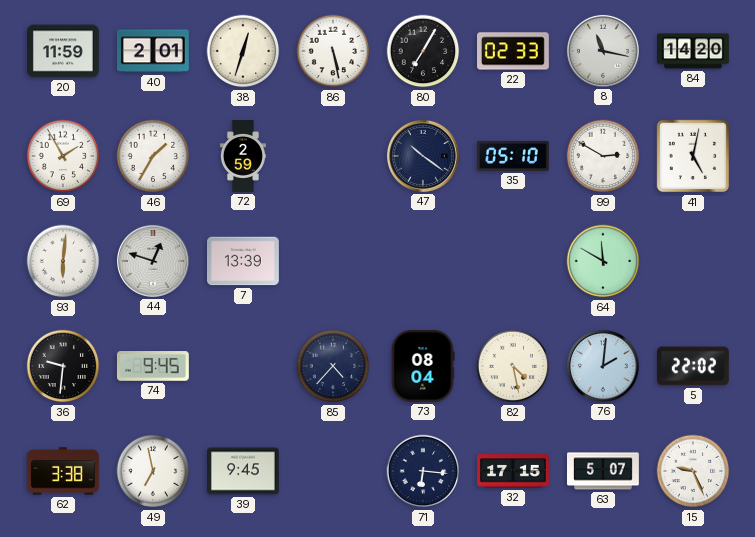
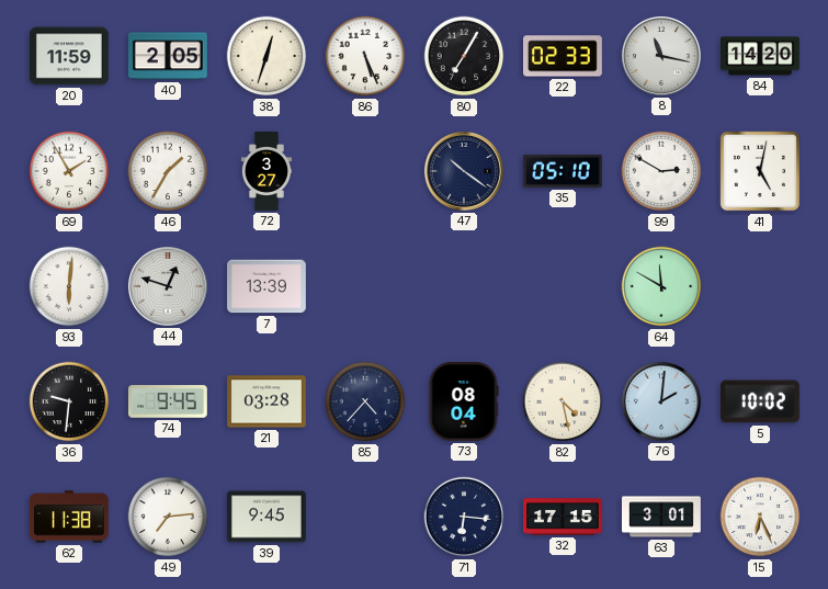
40: 2:01 -> 2:05 (168, 56)
86: 5:28 -> 5:26 (365, 56)
72: 2:59 -> 3:27 (266, 171)
21: none -> 03:28 (268, 401)
5: 22:02 -> 10:02 (760, 401)
62: 3:38 -> 11:38 (69, 517)
49: 6:58 -> 7:14 (168, 517)
63: 5:07 -> 3:01 (662, 517)
15: 9:26 -> 6:26 (760, 517)
